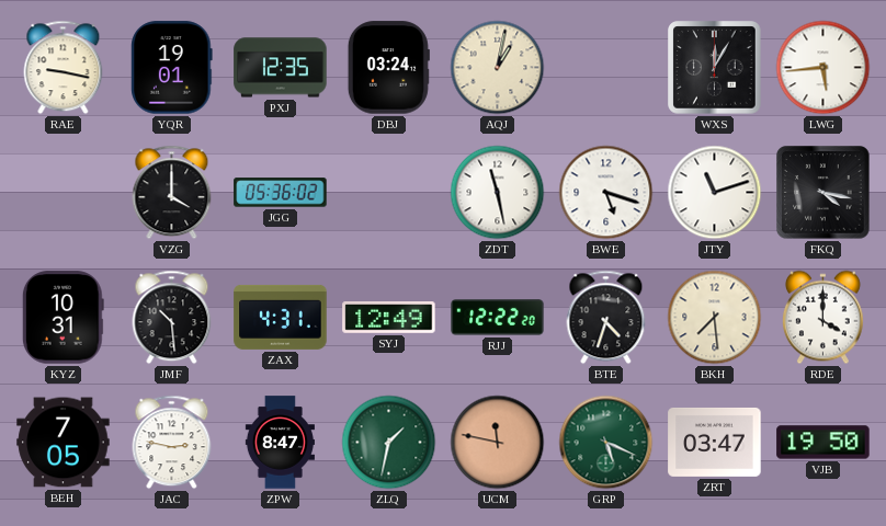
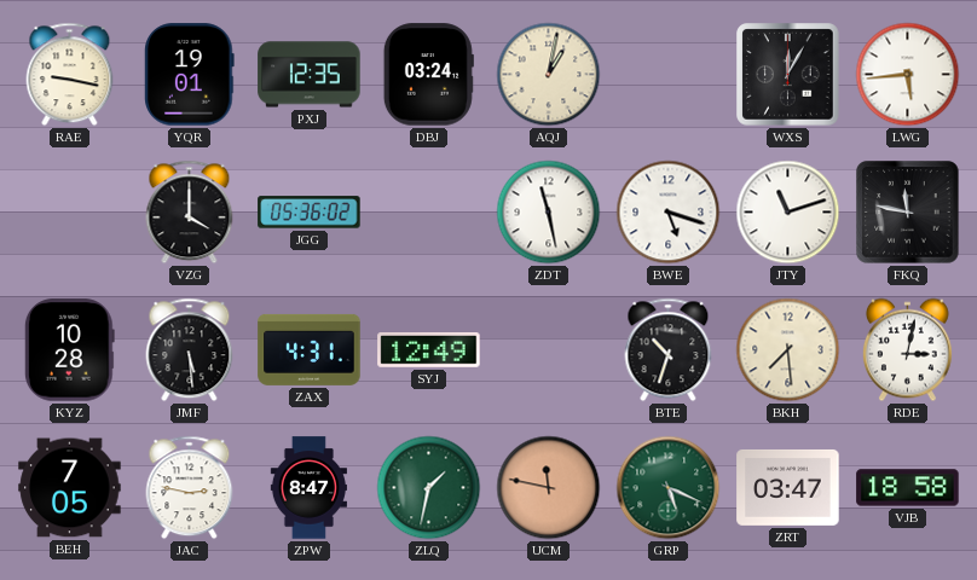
FKQ: 4:17 -> 11:47 (908, 213)
KYZ: 10:31 -> 10:28 (69, 350)
JMF: 10:29 -> 5:29 (190, 350)
RJJ: 12:22 -> none (498, 318)
BTE: 4:33 -> 10:33 (669, 350)
RDE: 4:00 -> 3:02 (907, 350)
VJB: 19:50 -> 18:58 (908, 488)
